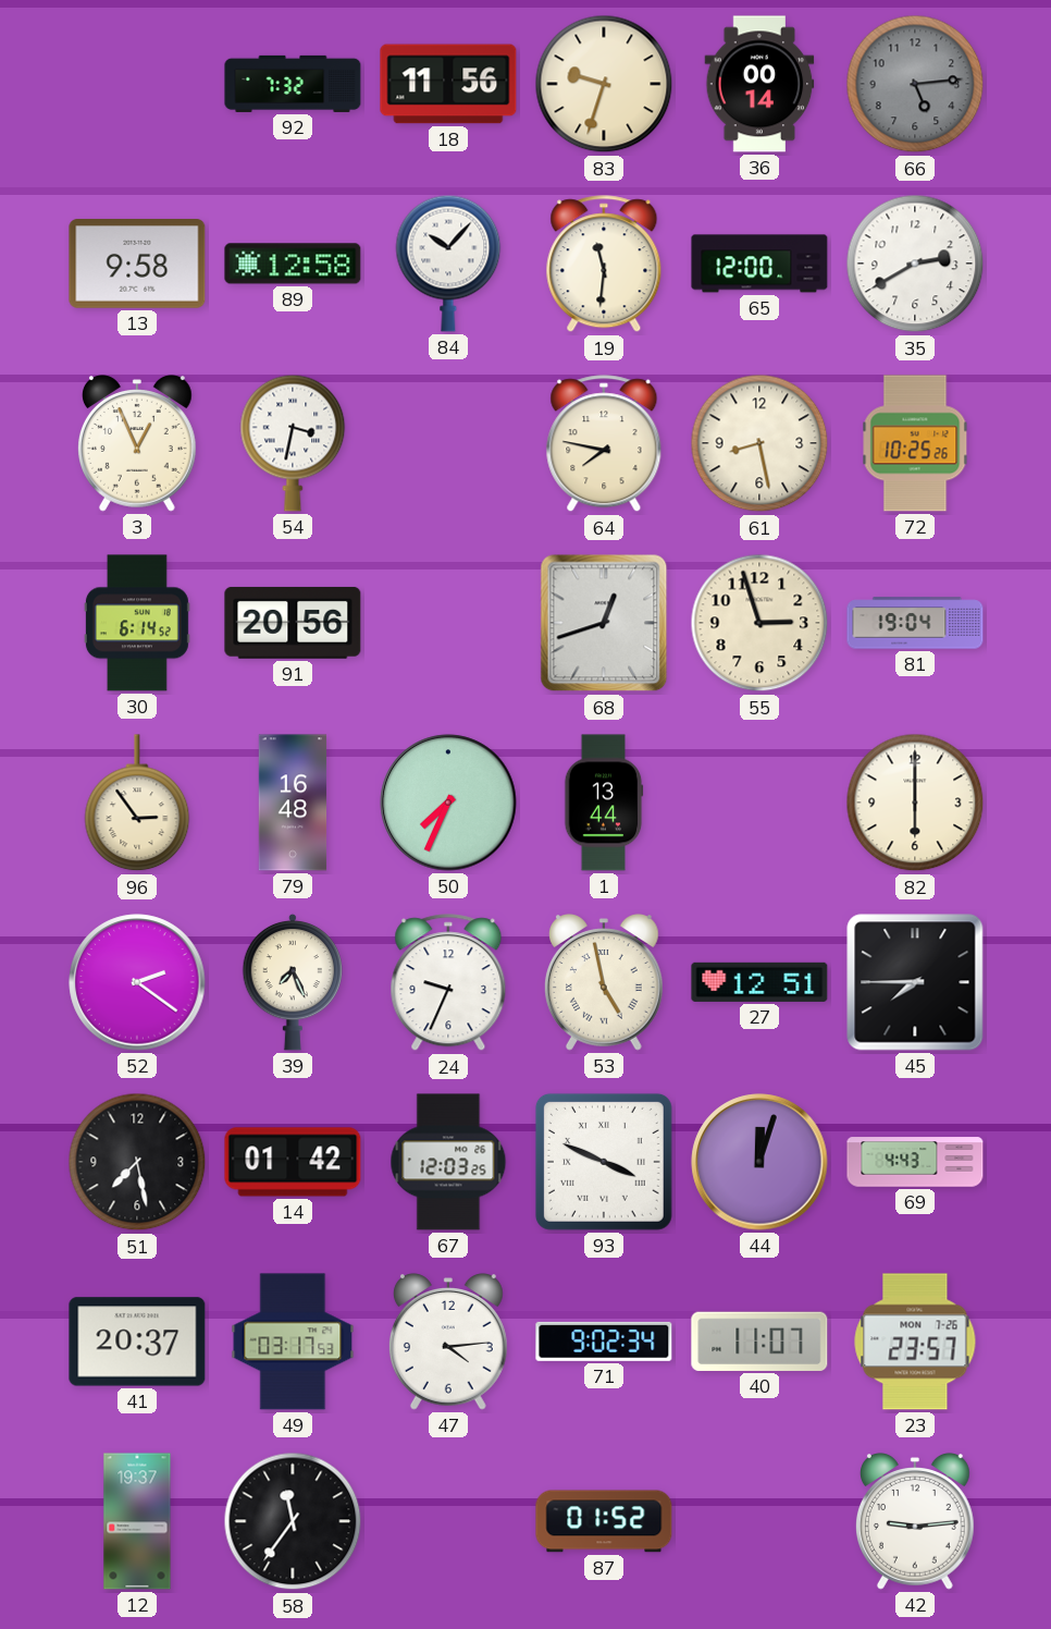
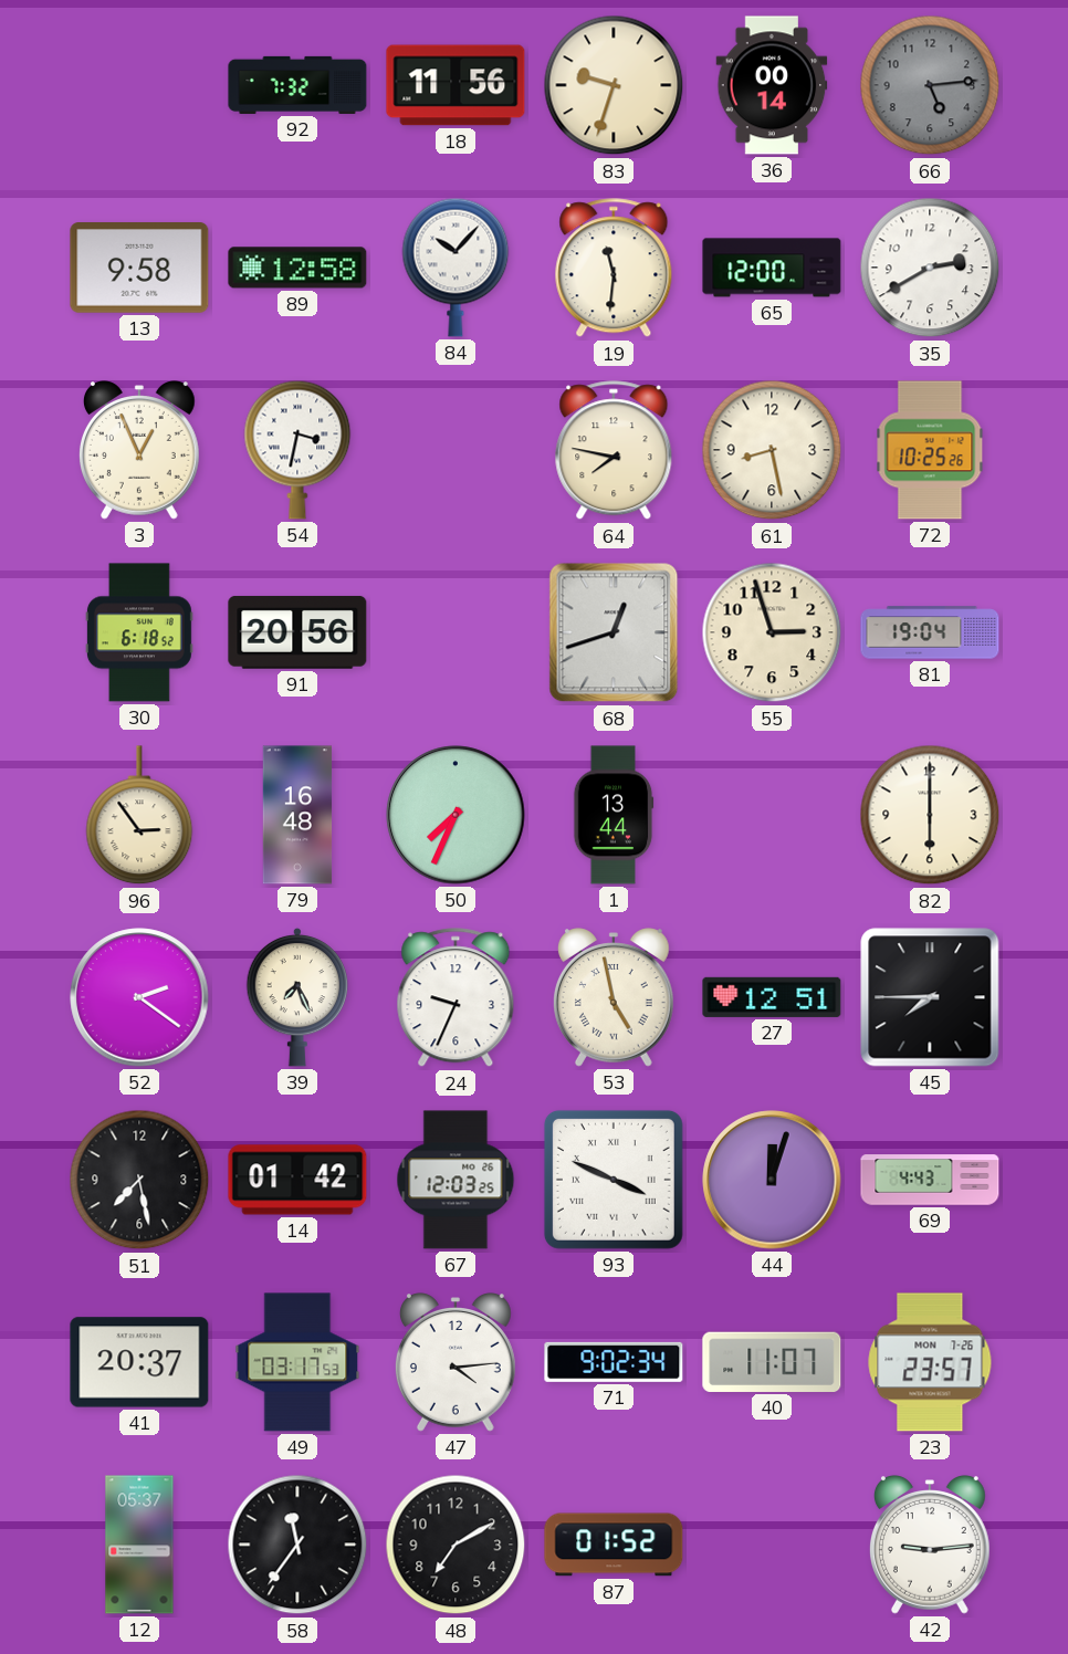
30: 6:14 -> 6:18 (139, 632)
12: 19:37 -> 05:37 (139, 1545)
48: none -> 7:10 (456, 1545)
